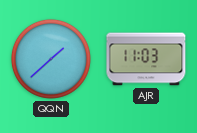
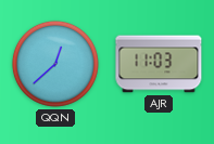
QQN: 1:38 -> 12:38 (55, 64)
